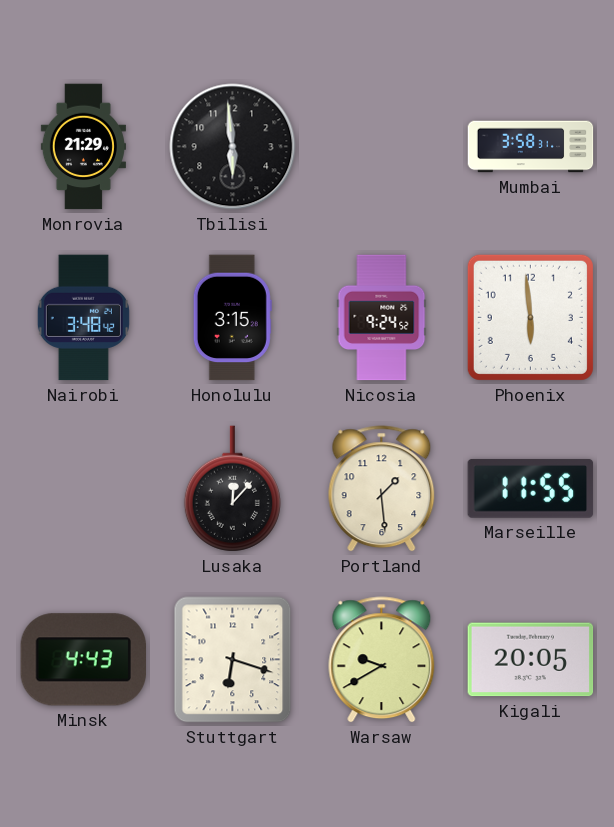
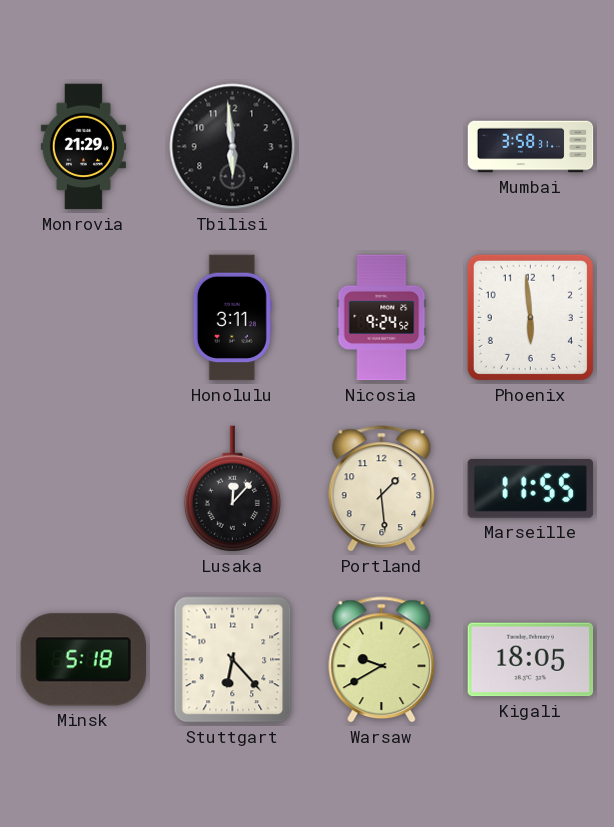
Nairobi: 3:48 -> none (83, 318)
Honolulu: 3:15 -> 3:11 (232, 318)
Minsk: 4:43 -> 5:18 (83, 660)
Stuttgart: 6:18 -> 6:23 (233, 660)
Kigali: 20:05 -> 18:05 (531, 660)
